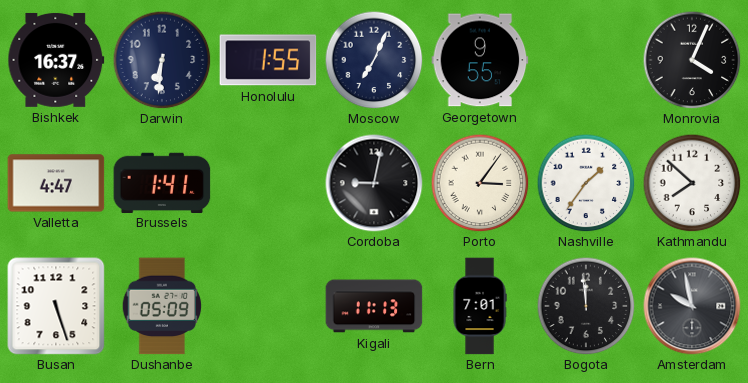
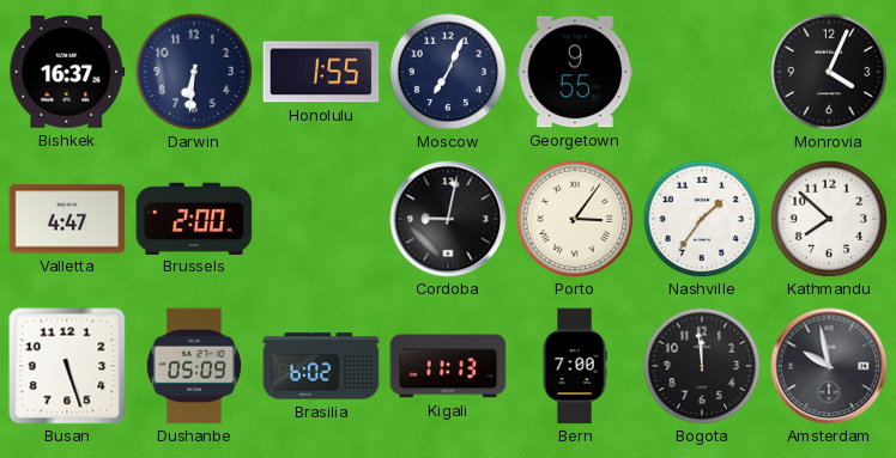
Brussels: 1:41 -> 2:00 (194, 218)
Brasilia: none -> 6:02 (321, 366)
Bern: 7:01 -> 7:00 (575, 366)
